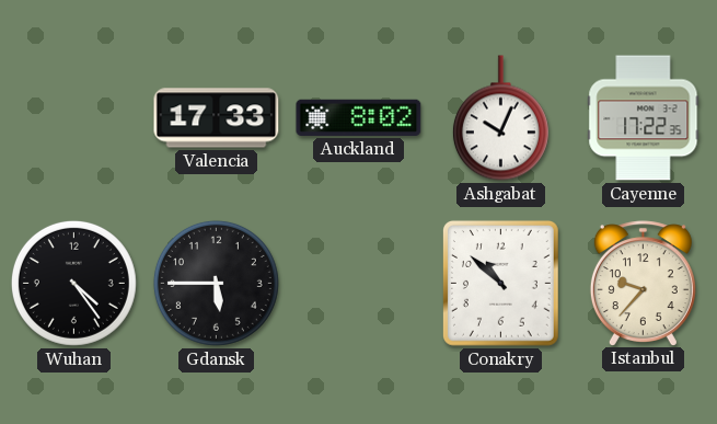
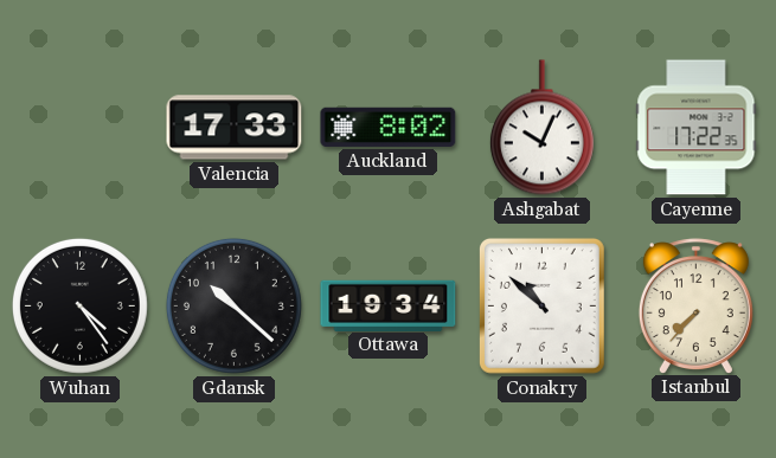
Gdansk: 5:45 -> 10:22 (233, 305)
Ottawa: none -> 19:34 (389, 305)
Istanbul: 9:37 -> 7:37 (695, 305)
